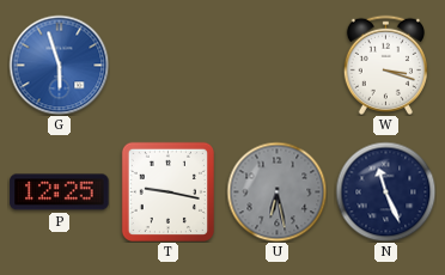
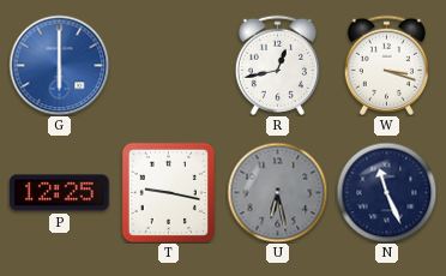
G: 5:57 -> 6:00 (59, 65)
R: none -> 12:43 (277, 65)
